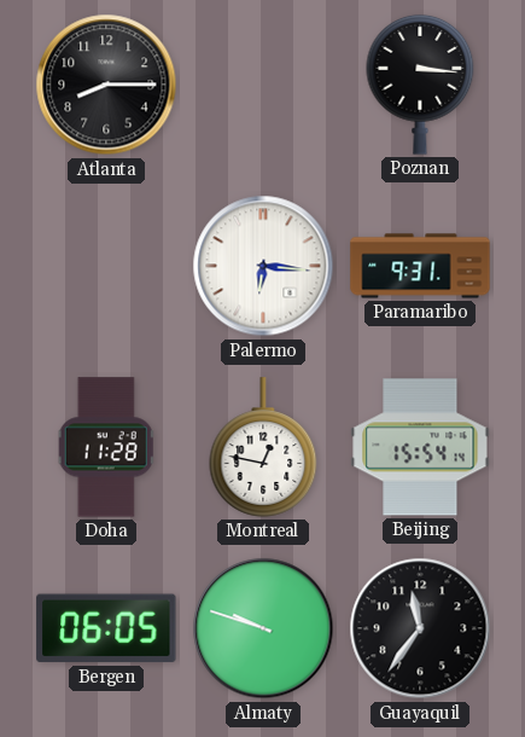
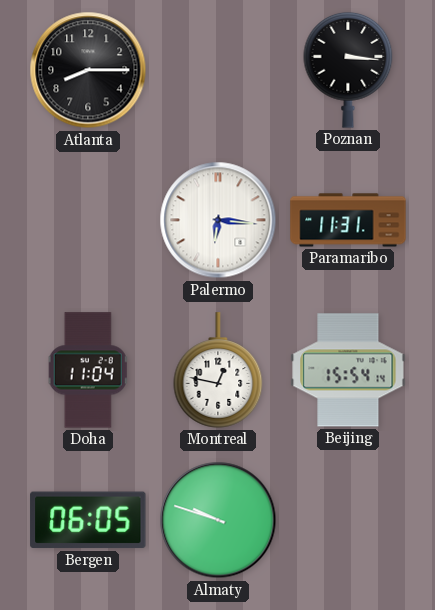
Paramaribo: 9:31 -> 11:31 (348, 220)
Doha: 11:28 -> 11:04 (88, 370)
Guayaquil: 11:36 -> none (420, 628)
